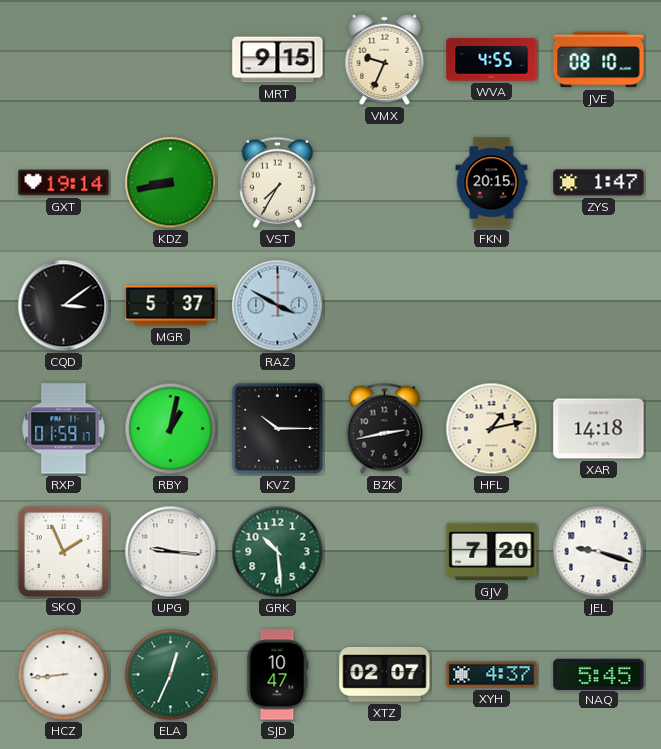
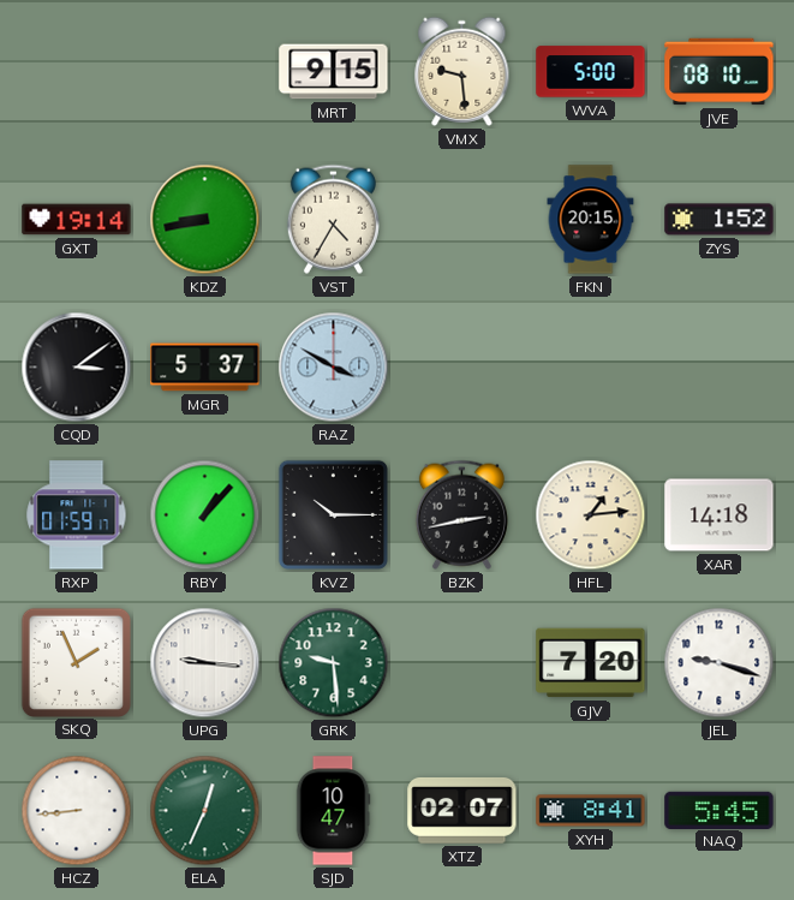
VMX: 9:34 -> 9:29 (462, 71)
WVA: 4:55 -> 5:00 (591, 72)
VST: 7:35 -> 4:35 (333, 219)
ZYS: 1:47 -> 1:52 (720, 220)
RBY: 1:02 -> 1:07 (205, 515)
HFL: 1:13 -> 1:14 (591, 515)
GRK: 10:29 -> 9:29 (334, 663)
XYH: 4:37 -> 8:41 (591, 811)
